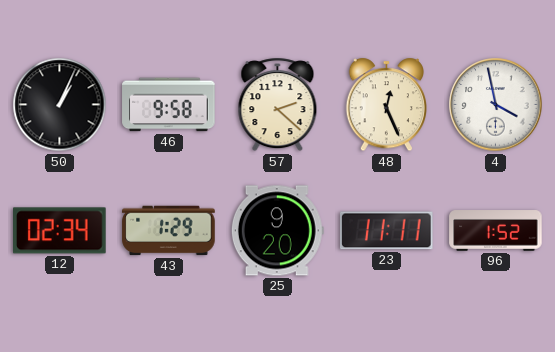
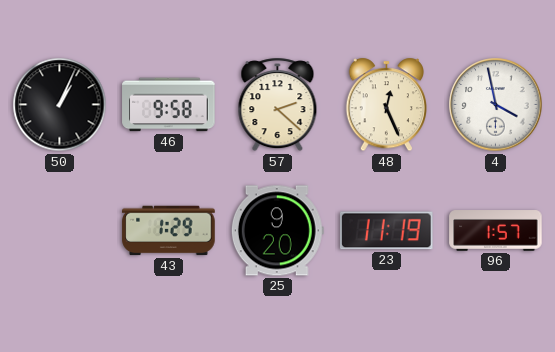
12: 02:34 -> none (60, 231)
23: 11:11 -> 11:19 (387, 231)
96: 1:52 -> 1:57 (496, 231)
